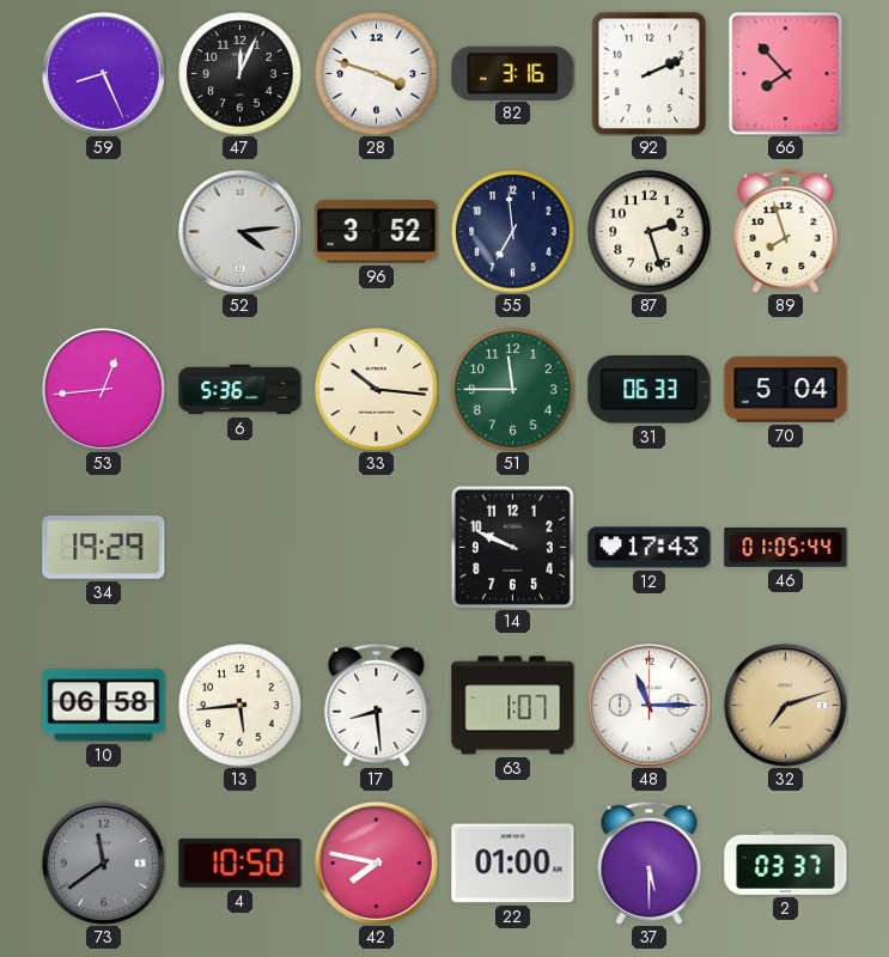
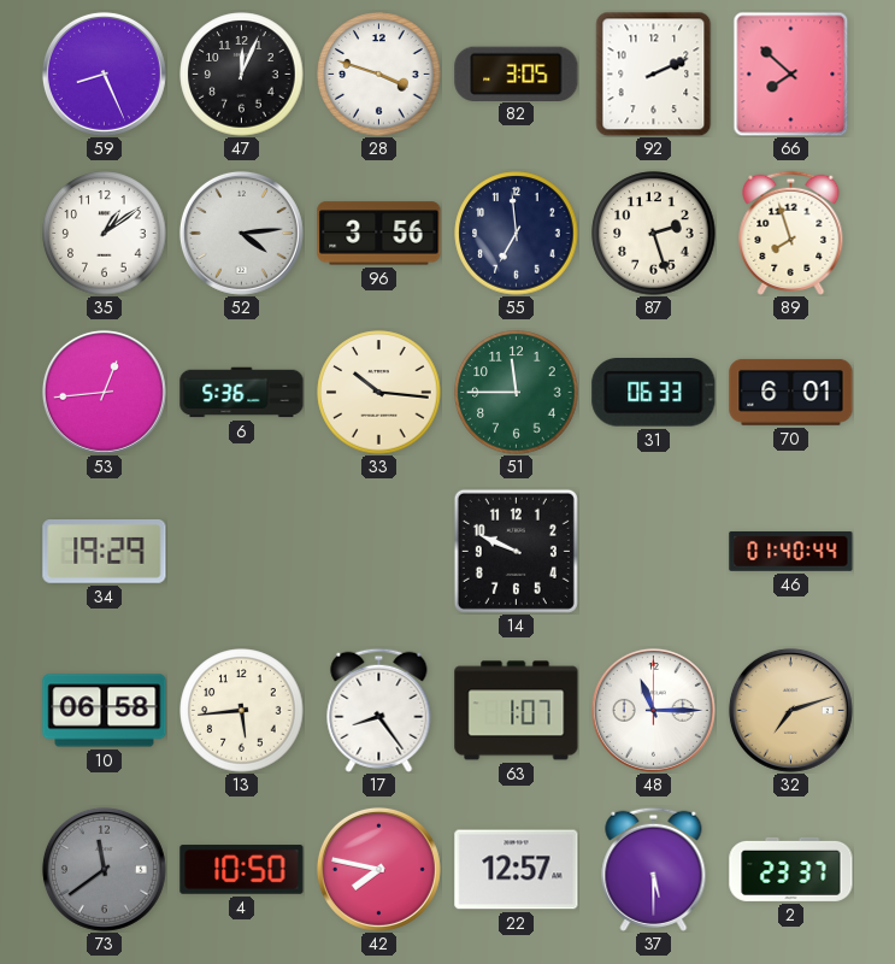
82: 3:16 -> 3:05 (517, 74)
66: 7:53 -> 7:52 (791, 74)
35: none -> 1:09 (105, 234)
96: 3:52 -> 3:56 (379, 234)
70: 5:04 -> 6:01 (791, 393)
12: 17:43 -> none (650, 548)
46: 01:05 -> 01:40 (791, 551)
17: 8:29 -> 8:24 (379, 710)
22: 01:00 -> 12:57 (517, 870)
2: 03:37 -> 23:37 (791, 869)
